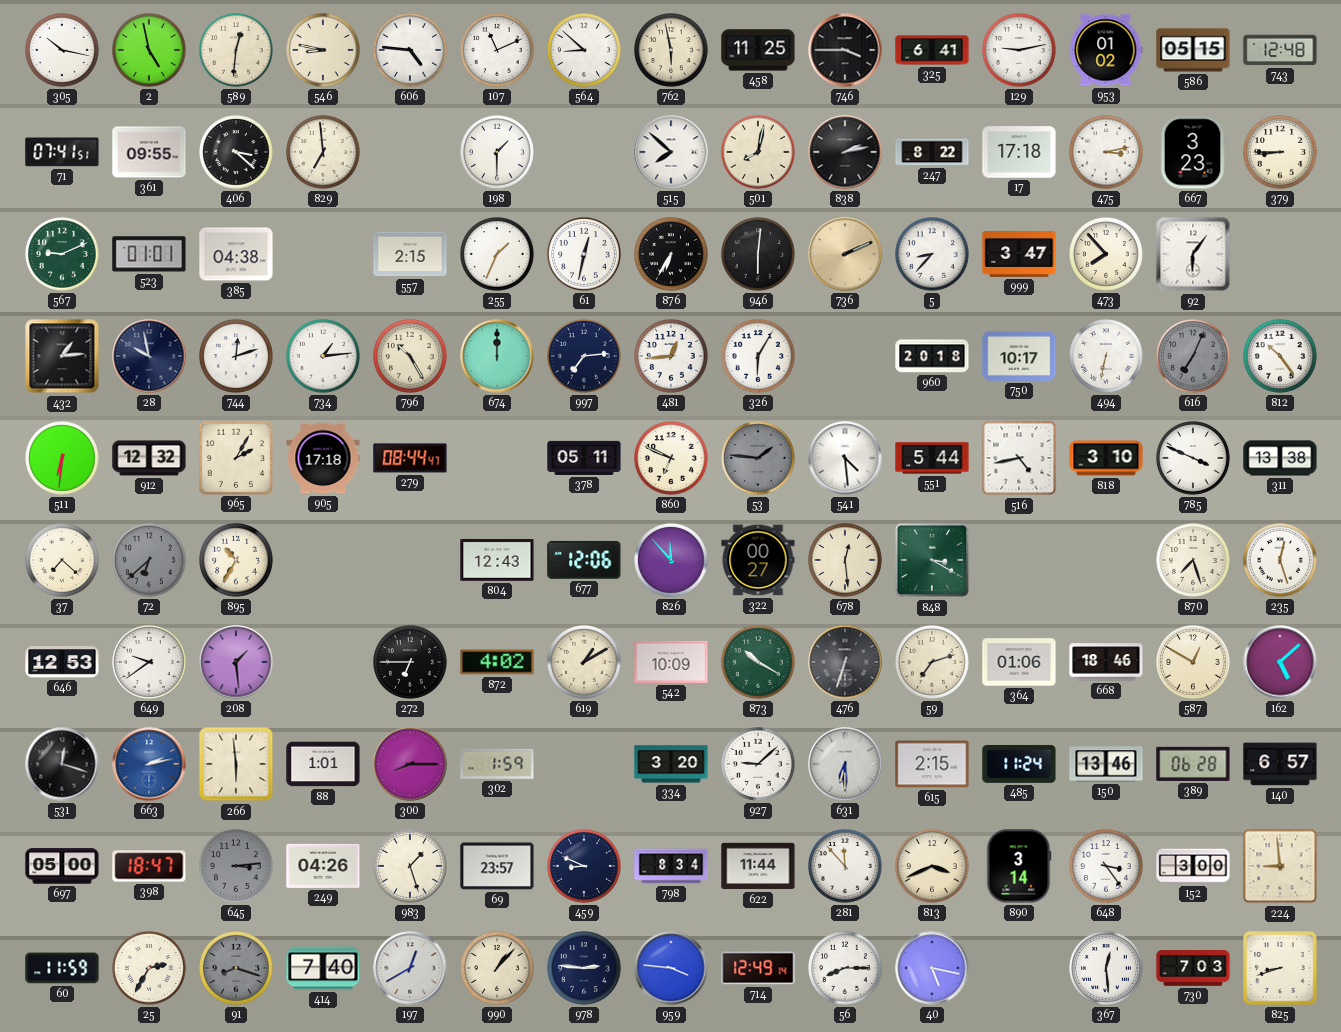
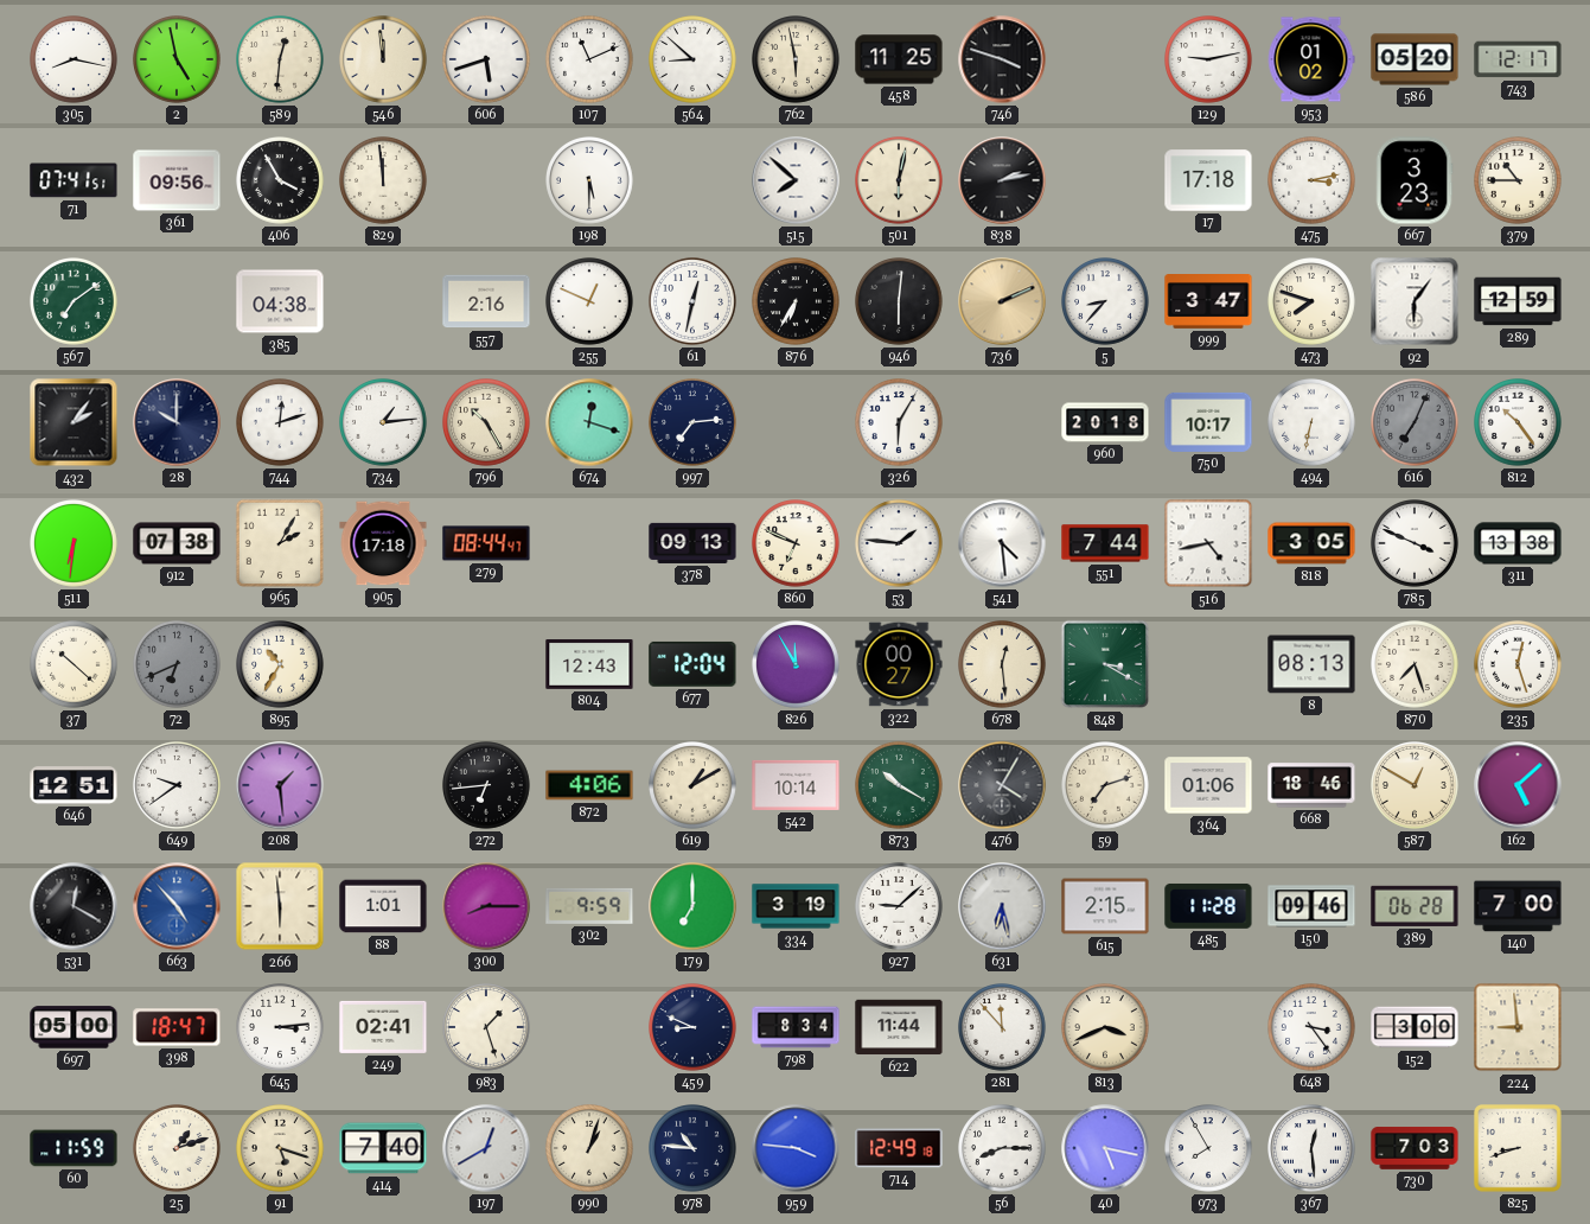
305: 10:17 -> 8:17 (75, 60)
546: 8:47 -> 11:59 (384, 60)
606: 4:46 -> 5:42 (487, 60)
746: 3:45 -> 3:48 (1002, 59)
325: 6:41 -> none (932, 50)
586: 05:15 -> 05:20 (1415, 59)
743: 12:48 -> 12:17 (1518, 59)
361: 09:55 -> 09:56 (177, 180)
406: 3:22 -> 3:55 (281, 181)
829: 6:59 -> 11:59 (384, 181)
198: 1:30 -> 5:30 (590, 181)
501: 8:02 -> 6:02 (900, 181)
247: 8:22 -> none (932, 152)
379: 8:45 -> 10:45 (1519, 181)
567: 9:11 -> 7:09 (75, 302)
523: 01:01 -> none (149, 254)
557: 2:15 -> 2:16 (486, 301)
255: 1:34 -> 12:49 (590, 302)
473: 7:53 -> 7:48 (1313, 302)
289: none -> 12:59 (1518, 301)
432: 1:14 -> 2:06 (74, 422)
28: 9:58 -> 10:00 (177, 422)
674: 12:00 -> 12:18 (589, 422)
481: 12:44 -> none (672, 357)
912: 12:32 -> 07:38 (177, 543)
378: 05:11 -> 09:13 (692, 543)
53 dial: grey -> white (900, 544)
551: 5:44 -> 7:44 (1105, 543)
818: 3:10 -> 3:05 (1311, 543)
37: 7:22 -> 10:22 (75, 665)
72: 6:38 -> 6:41 (178, 665)
677: 12:06 -> 12:04 (692, 664)
826: 11:53 -> 11:55 (797, 665)
8: none -> 08:13 (1311, 664)
646: 12:53 -> 12:51 (74, 786)
272: 6:45 -> 6:44 (487, 786)
872: 4:02 -> 4:06 (589, 785)
542: 10:09 -> 10:14 (796, 785)
476: 6:33 -> 4:05 (1002, 785)
531: 12:18 -> 12:20 (74, 906)
663: 2:13 -> 4:53 (177, 906)
302: 1:59 -> 9:59 (589, 906)
179: none -> 7:00 (692, 906)
334: 3:20 -> 3:19 (796, 906)
631: 6:30 -> 6:28 (1002, 906)
485: 11:24 -> 11:28 (1208, 906)
150: 13:46 -> 09:46 (1311, 906)
140: 6:57 -> 7:00 (1518, 906)
645 dial: grey -> white (281, 1028)
249: 04:26 -> 02:41 (383, 1027)
69: 23:57 -> none (497, 866)
890: 3:14 -> none (1019, 866)
25: 2:35 -> 1:12 (178, 1149)
91: 8:18 -> 5:18 (281, 1149)
91 dial: grey -> cream (281, 1149)
990: 1:07 -> 1:03 (590, 1149)
978: 2:46 -> 10:46 (694, 1149)
714: 12:49:14 -> 12:49:18 (899, 1148)
973: none -> 7:55 (1209, 1149)
